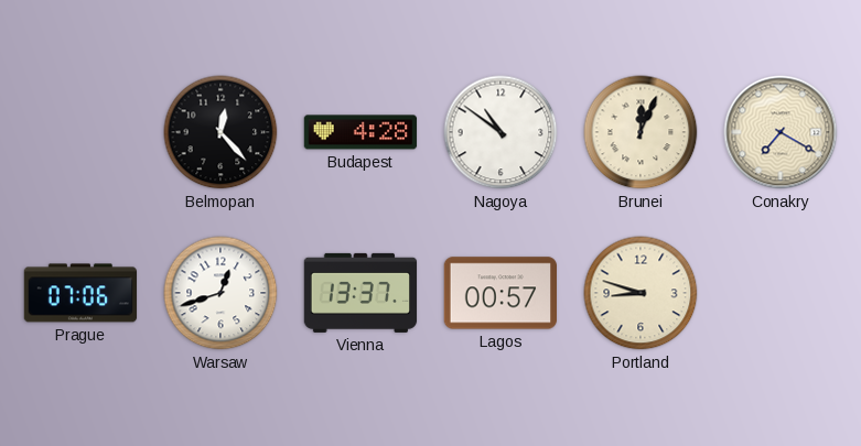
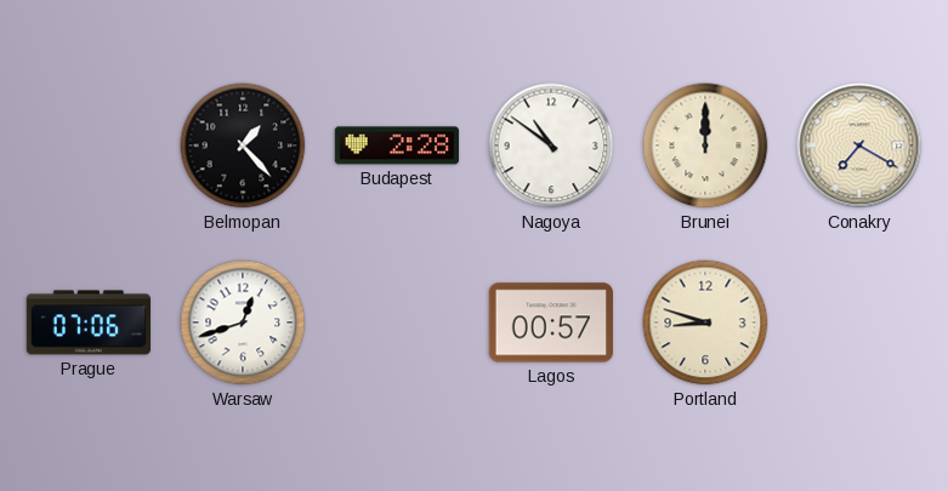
Belmopan: 12:23 -> 1:23 (243, 145)
Budapest: 4:28 -> 2:28 (397, 145)
Brunei: 12:04 -> 12:00 (705, 145)
Vienna: 13:37 -> none (360, 293)
